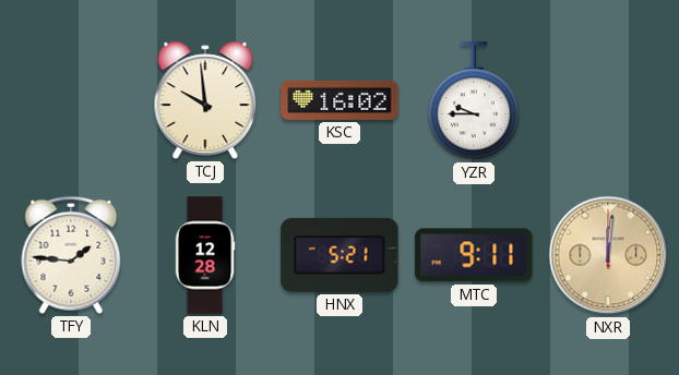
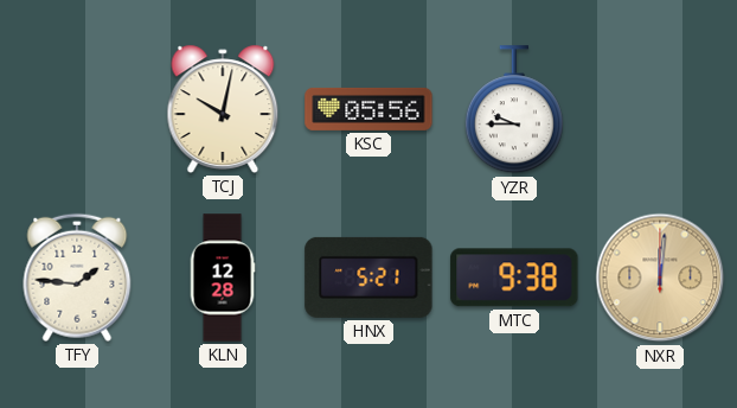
TCJ: 9:59 -> 10:02 (223, 109)
KSC: 16:02 -> 05:56 (368, 109)
MTC: 9:11 -> 9:38 (514, 278)
